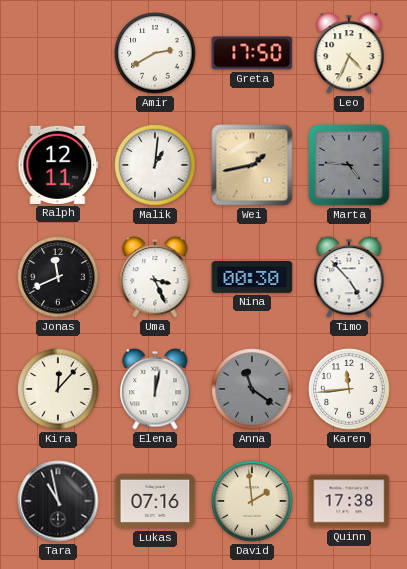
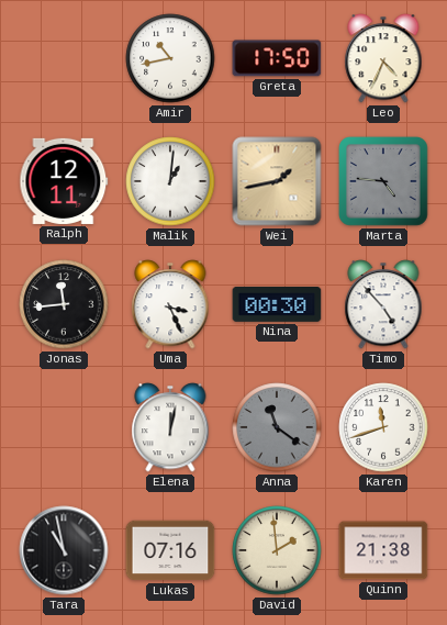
Amir: 2:40 -> 10:43 (170, 58)
Jonas: 11:41 -> 11:44 (64, 304)
Kira: 12:07 -> none (58, 389)
Karen: 11:44 -> 11:42 (383, 427)
Quinn: 17:38 -> 21:38 (383, 550)
